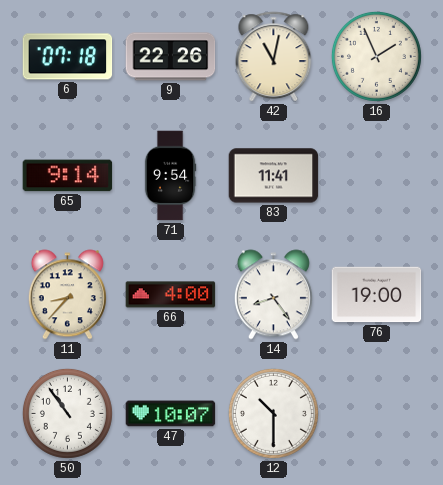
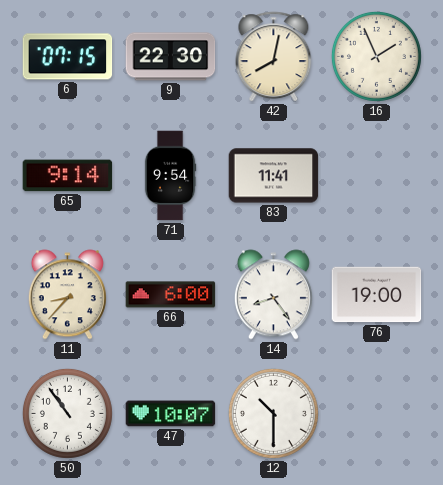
6: 07:18 -> 07:15 (68, 57)
9: 22:26 -> 22:30 (171, 57)
42: 11:02 -> 8:02 (274, 57)
66: 4:00 -> 6:00 (171, 295)
